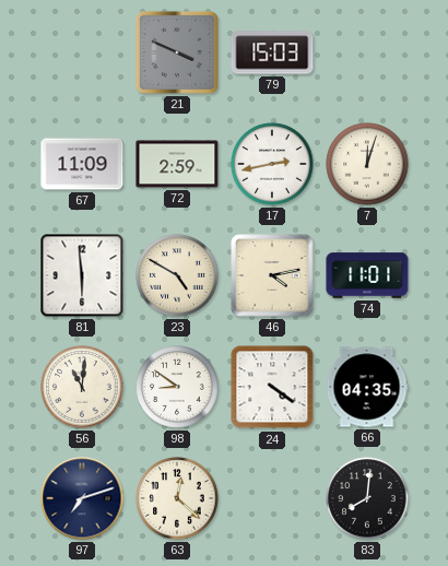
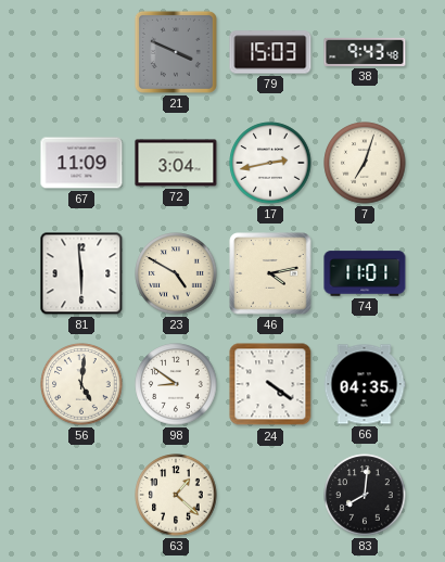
38: none -> 9:43 (365, 52)
72: 2:59 -> 3:04 (176, 163)
7: 12:03 -> 7:03 (365, 163)
56: 11:01 -> 5:01 (81, 384)
97: 7:12 -> none (82, 498)
63: 12:22 -> 1:22 (176, 495)
